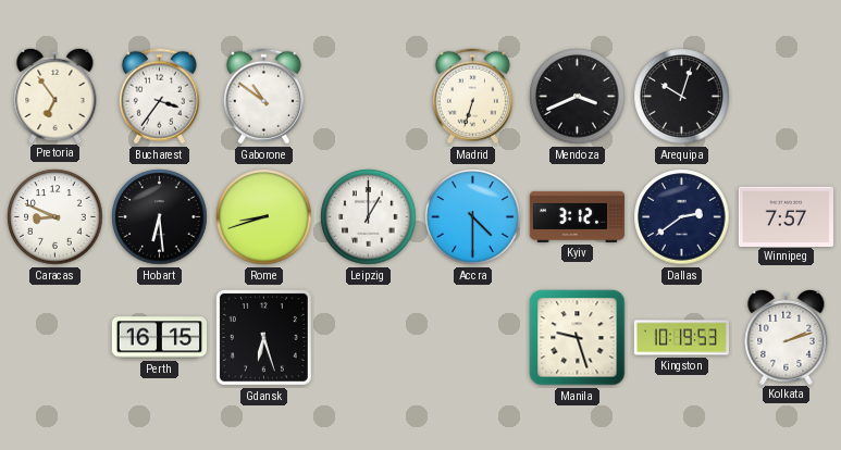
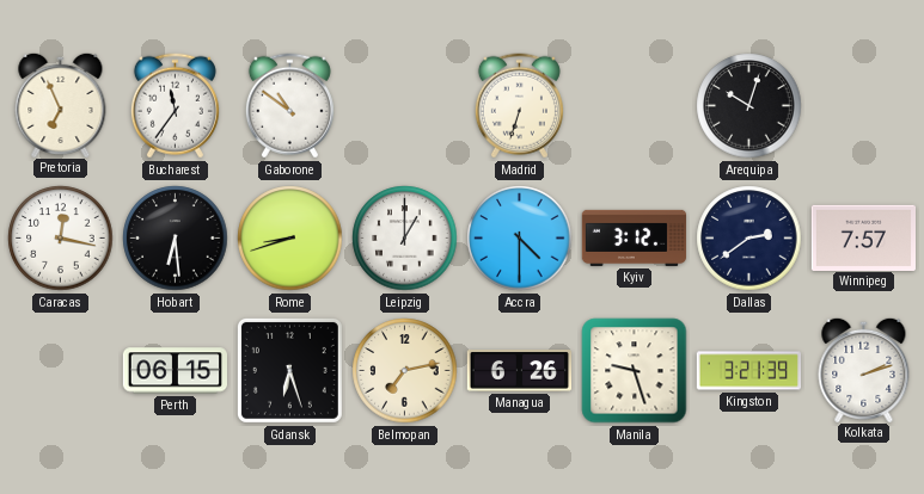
Pretoria: 6:54 -> 6:56 (61, 104)
Bucharest: 3:36 -> 11:36 (175, 106)
Mendoza: 3:41 -> none (578, 97)
Caracas: 8:49 -> 12:17 (61, 239)
Perth: 16:15 -> 06:15 (176, 371)
Belmopan: none -> 7:13 (405, 371)
Managua: none -> 6:26 (519, 371)
Kingston: 10:19 -> 3:21 (748, 371)
